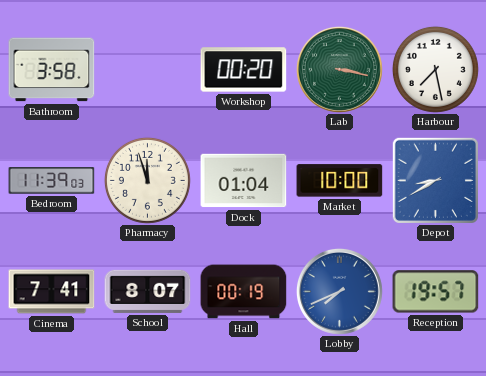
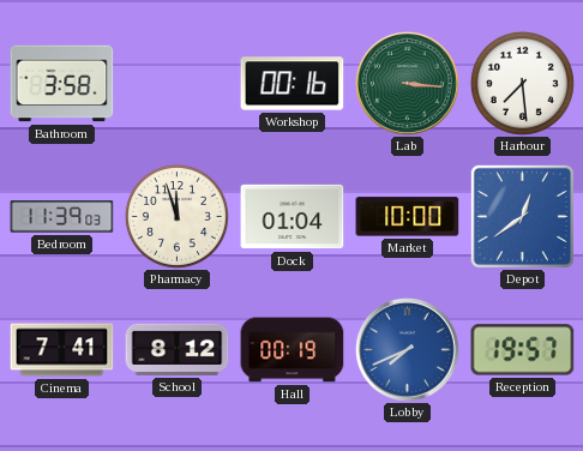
Workshop: 00:20 -> 00:16 (293, 84)
Lab: 3:17 -> 3:16 (407, 83)
Harbour: 7:28 -> 7:29 (522, 83)
Depot: 8:40 -> 12:39 (522, 216)
School: 8:07 -> 8:12 (178, 349)
